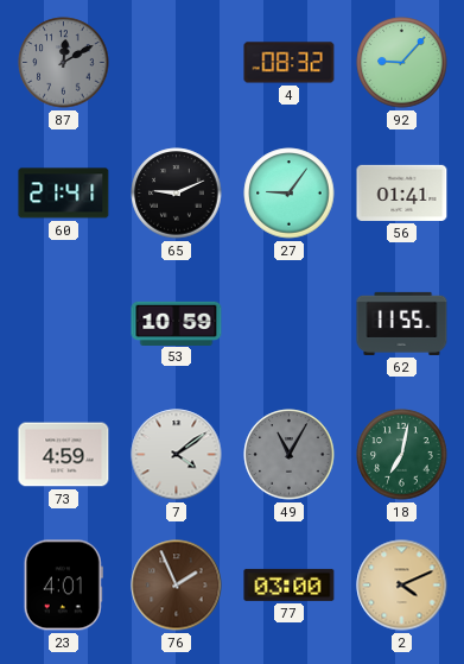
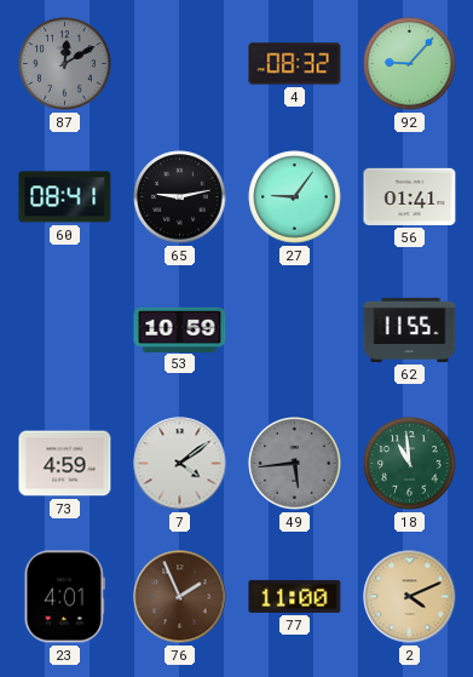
60: 21:41 -> 08:41 (65, 197)
65: 9:11 -> 9:13 (180, 197)
49: 11:05 -> 5:44 (295, 464)
18: 7:02 -> 10:59 (410, 464)
77: 03:00 -> 11:00 (295, 596)
